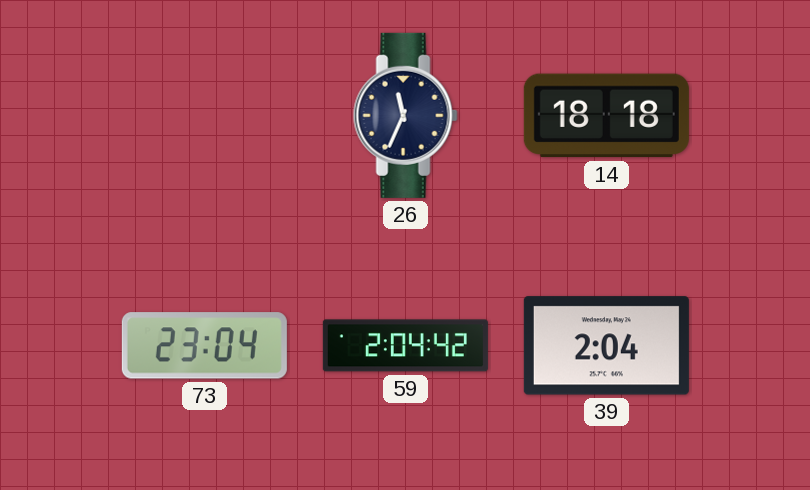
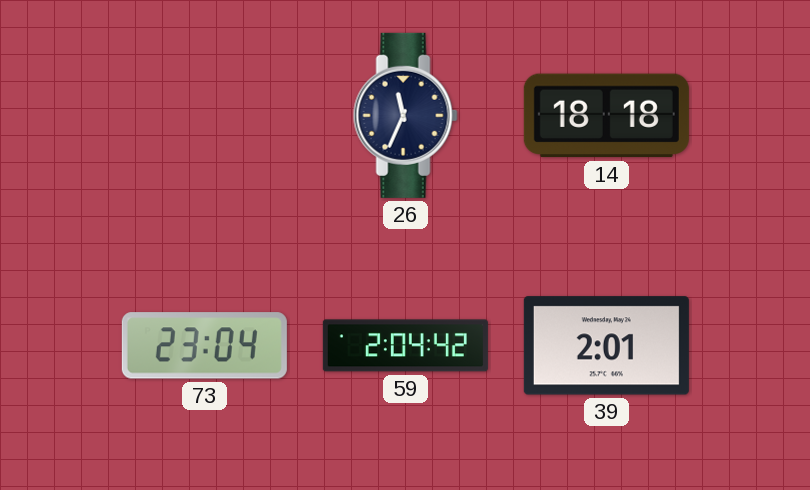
39: 2:04 -> 2:01 (606, 346)
